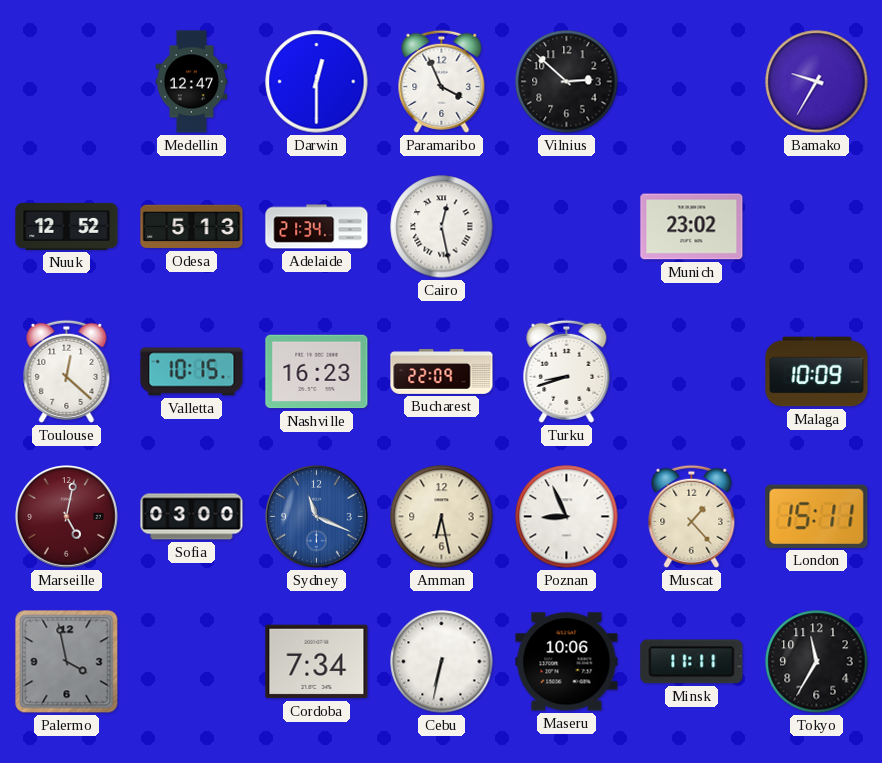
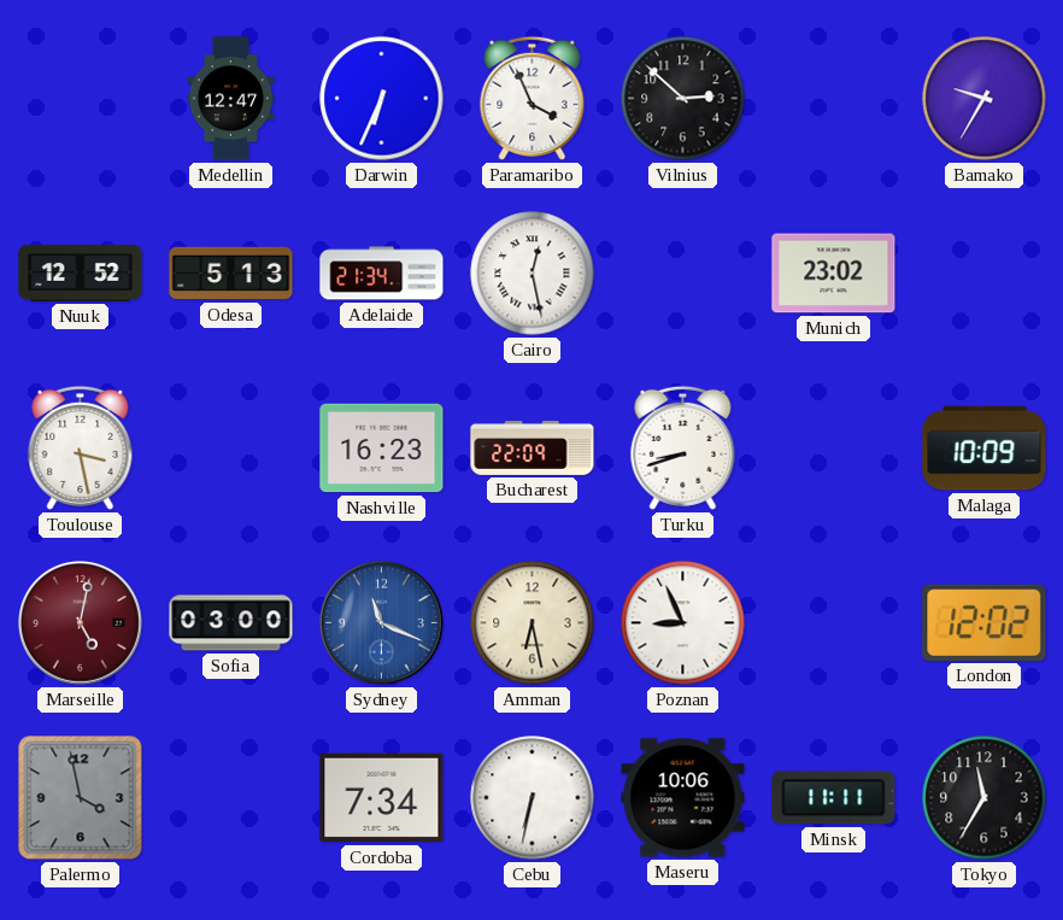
Darwin: 12:30 -> 6:34 (382, 99)
Toulouse: 12:22 -> 3:28 (81, 447)
Valletta: 10:15 -> none (192, 372)
Muscat: 1:23 -> none (692, 516)
London: 15:11 -> 12:02 (985, 622)
